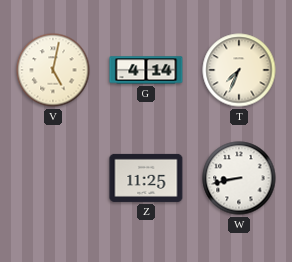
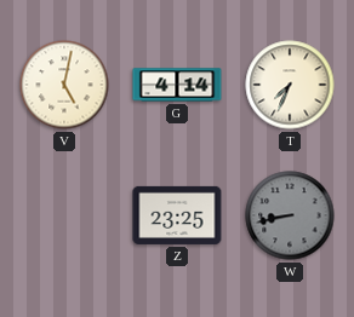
Z: 11:25 -> 23:25 (177, 215)
W dial: white -> grey (290, 215)
